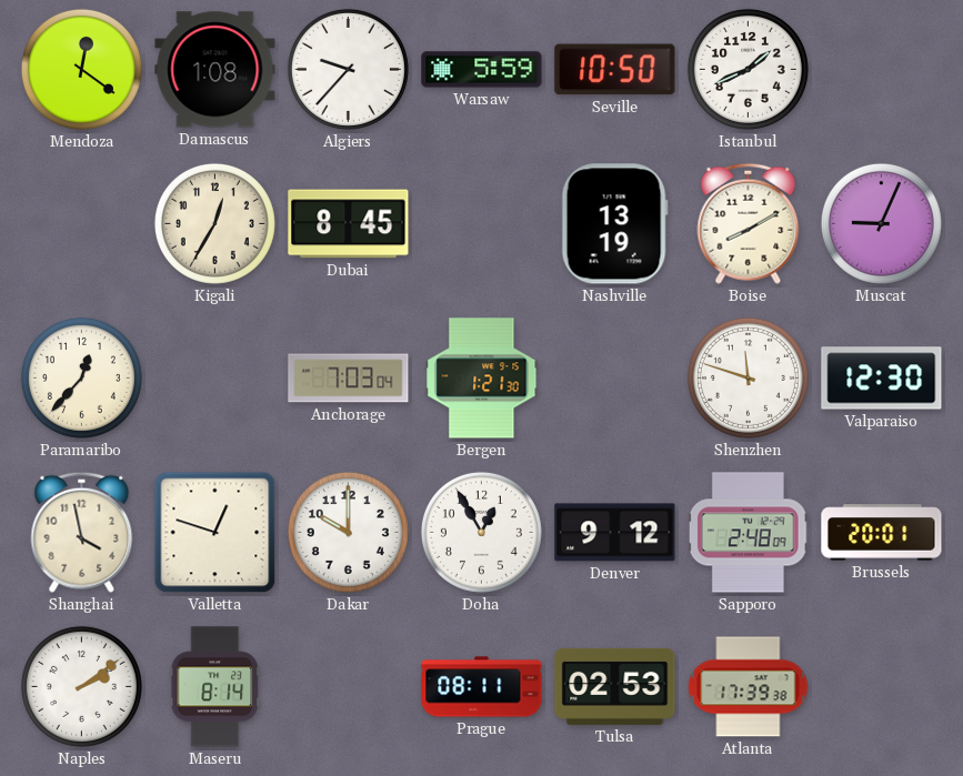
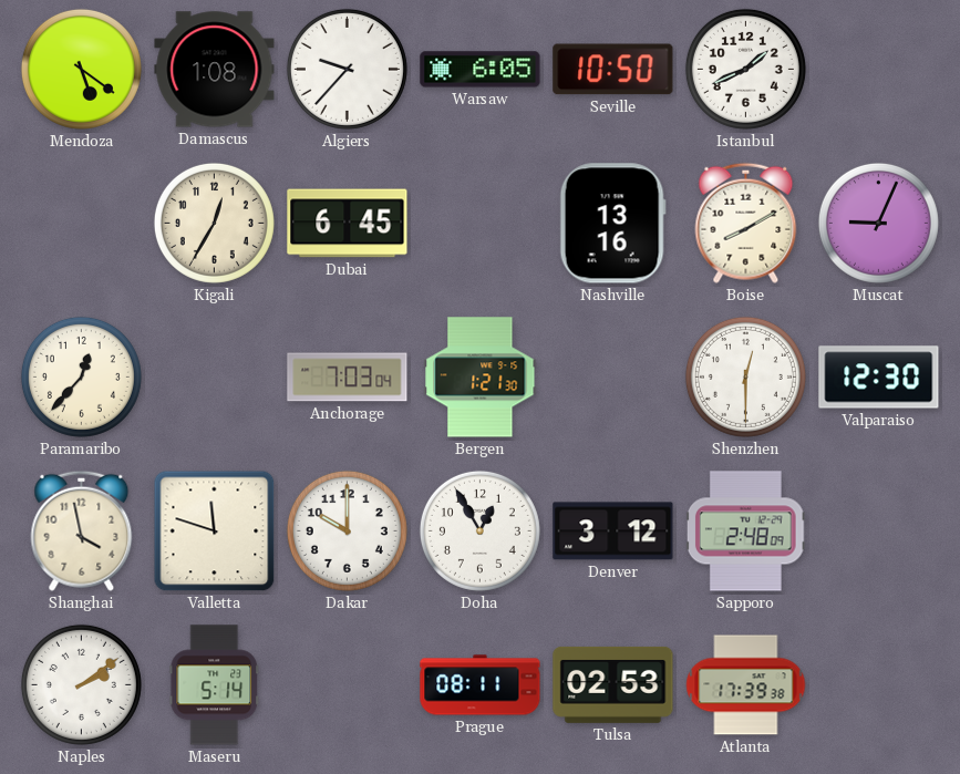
Mendoza: 12:21 -> 5:21 (81, 69)
Warsaw: 5:59 -> 6:05 (481, 70)
Dubai: 8:45 -> 6:45 (348, 224)
Nashville: 13:19 -> 13:16 (612, 224)
Shenzhen: 11:48 -> 12:30 (745, 376)
Valletta: 12:48 -> 11:48 (215, 532)
Denver: 9:12 -> 3:12 (613, 532)
Brussels: 20:01 -> none (882, 533)
Maseru: 8:14 -> 5:14 (215, 685)
